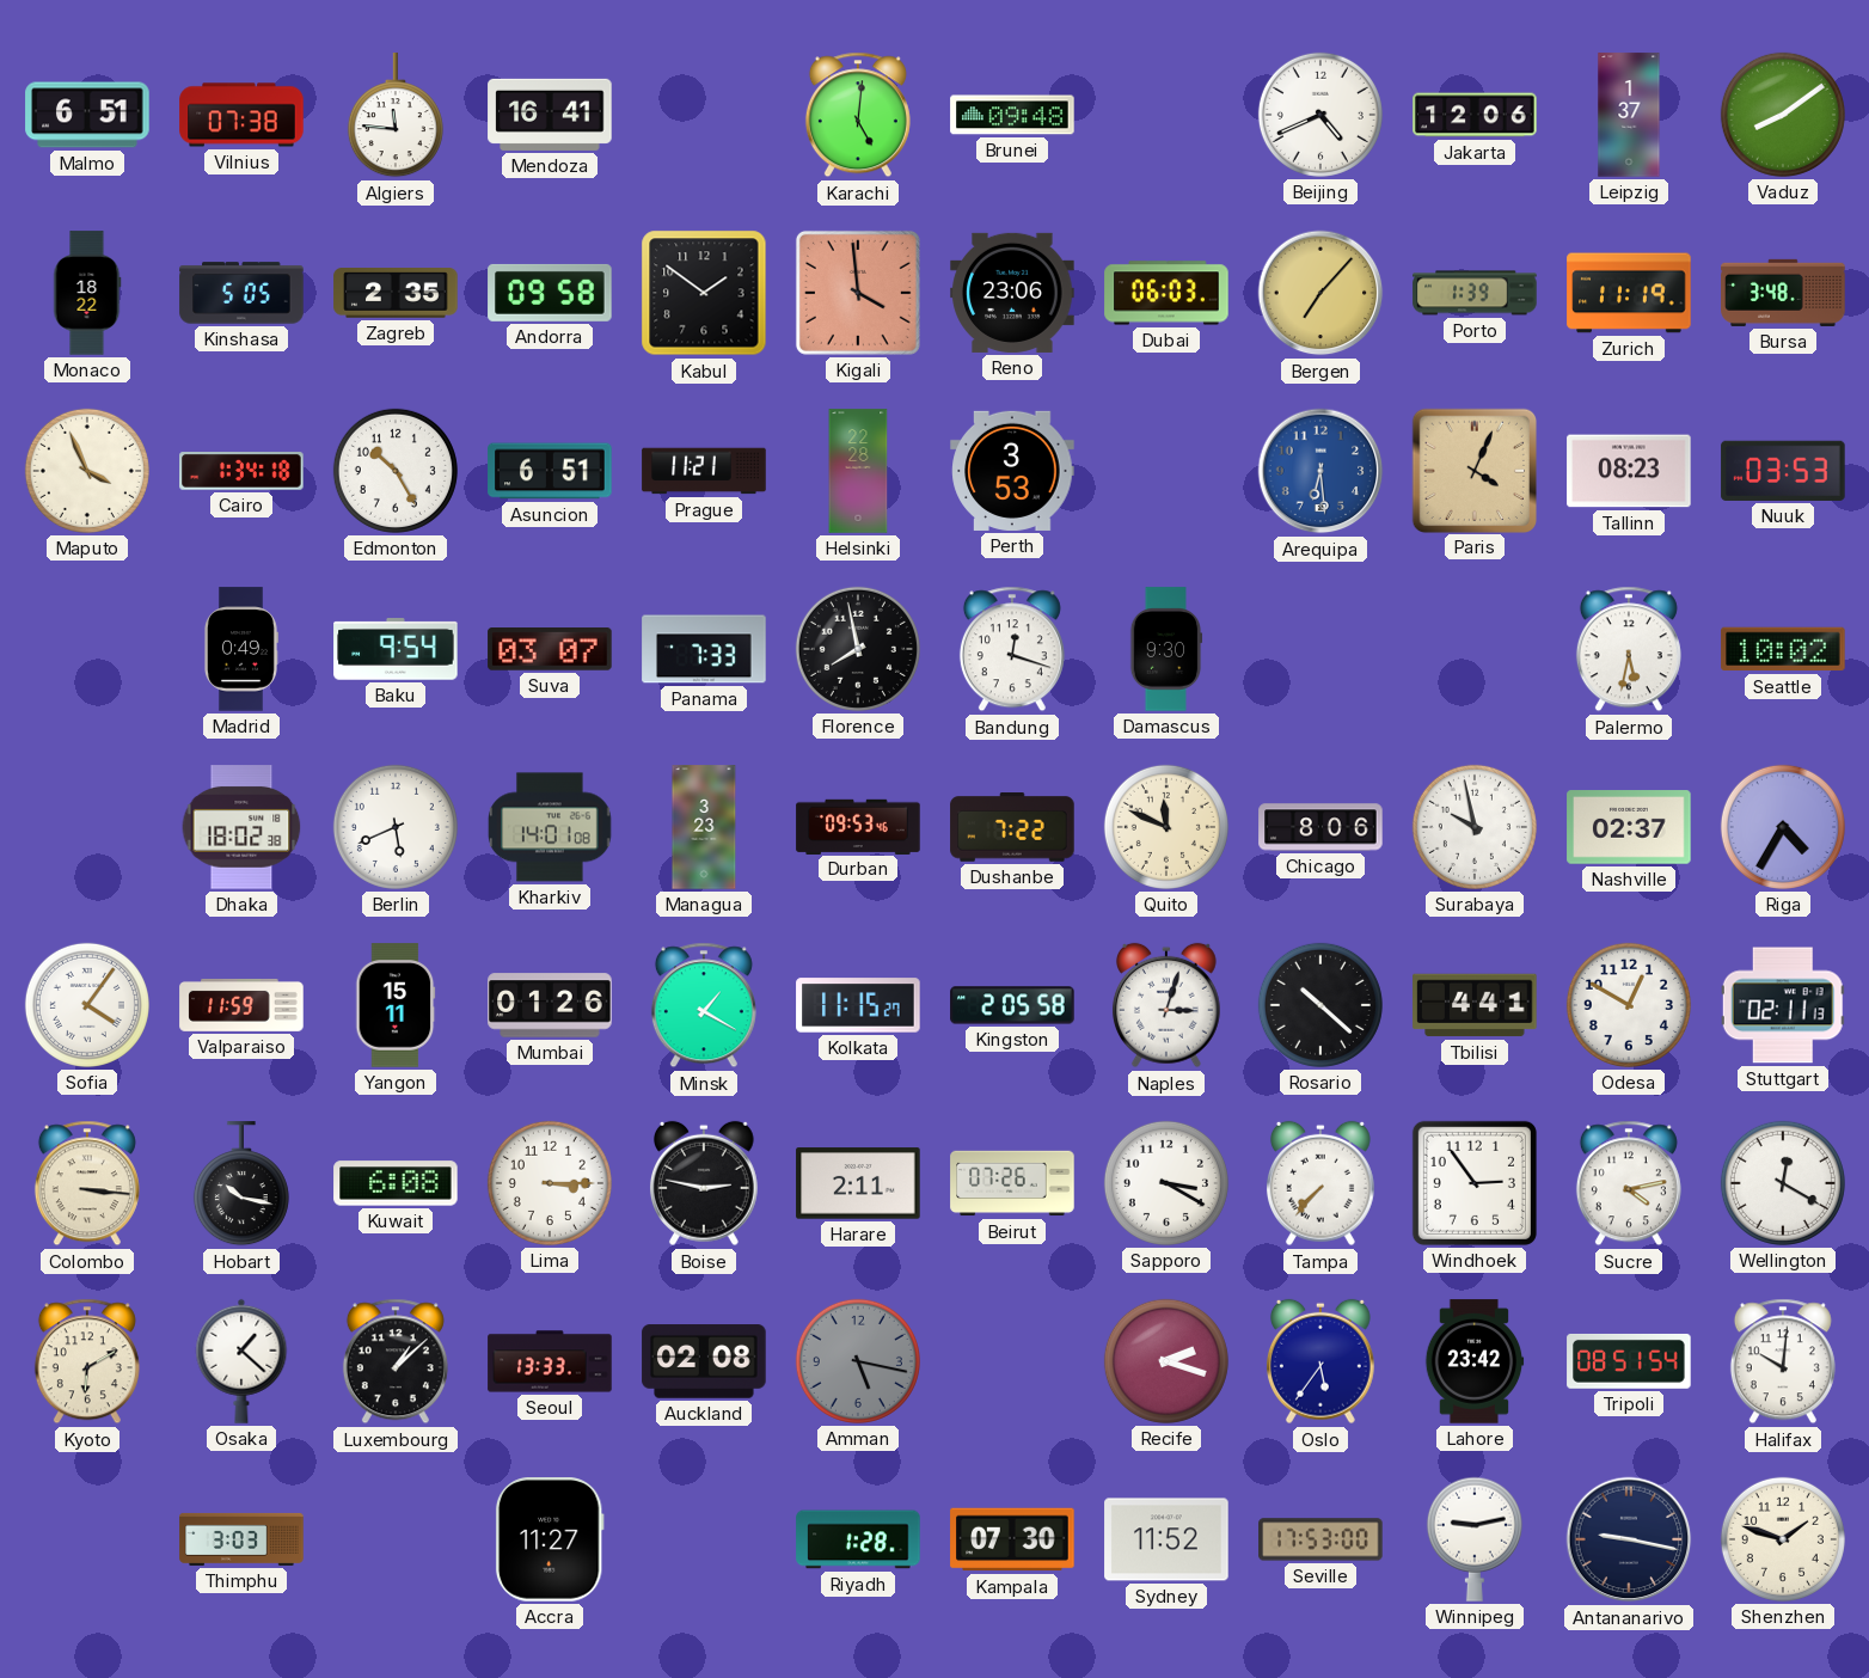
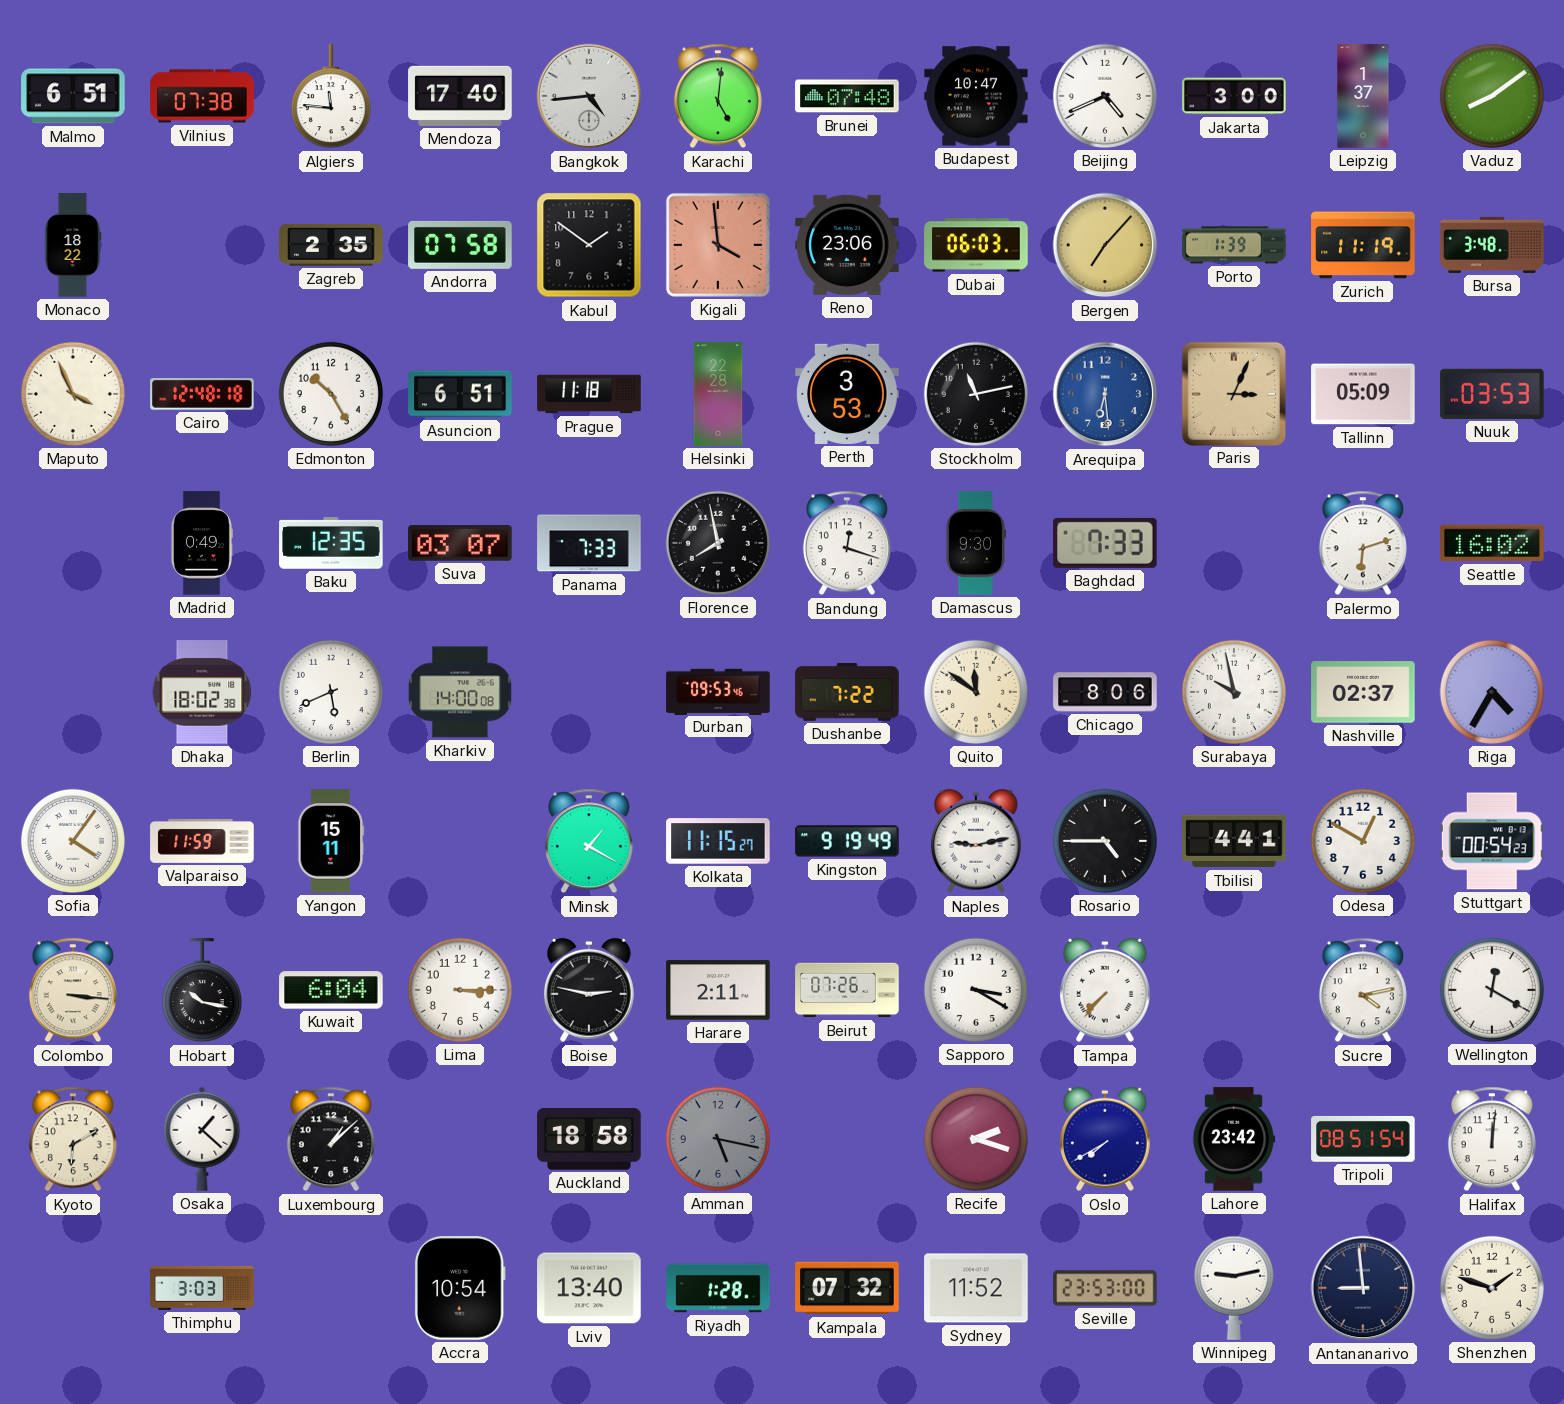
Mendoza: 16:41 -> 17:40 (460, 96)
Bangkok: none -> 4:44 (589, 96)
Brunei: 09:48 -> 07:48 (847, 96)
Budapest: none -> 10:47 (976, 96)
Jakarta: 12:06 -> 3:00 (1234, 96)
Kinshasa: 5:05 -> none (241, 293)
Andorra: 09:58 -> 07:58 (460, 245)
Cairo: 1:34 -> 12:48 (202, 394)
Prague: 11:21 -> 11:18 (589, 394)
Stockholm: none -> 11:13 (976, 394)
Paris: 4:04 -> 3:04 (1233, 393)
Tallinn: 08:23 -> 05:09 (1363, 394)
Baku: 9:54 -> 12:35 (331, 543)
Baghdad: none -> 7:33 (1105, 543)
Palermo: 5:32 -> 6:12 (1363, 543)
Seattle: 10:02 -> 16:02 (1492, 543)
Kharkiv: 14:01 -> 14:00 (460, 692)
Managua: 3:23 -> none (704, 827)
Quito: 11:49 -> 11:51 (976, 692)
Mumbai: 01:26 -> none (550, 1005)
Kingston: 2:05 -> 9:19 (847, 841)
Naples: 3:03 -> 9:13 (976, 841)
Rosario: 10:22 -> 4:45 (1105, 841)
Stuttgart: 02:11 -> 00:54 (1492, 841)
Kuwait: 6:08 -> 6:04 (331, 990)
Windhoek: 2:54 -> none (1475, 1183)
Seoul: 13:33 -> none (550, 1361)
Auckland: 02:08 -> 18:58 (589, 1139)
Oslo: 5:36 -> 7:40 (1105, 1139)
Halifax: 10:01 -> 12:01 (1492, 1139)
Accra: 11:27 -> 10:54 (460, 1288)
Lviv: none -> 13:40 (589, 1288)
Kampala: 07:30 -> 07:32 (847, 1288)
Seville: 17:53 -> 23:53 (1105, 1288)
Antananarivo: 9:17 -> 8:59 (1363, 1288)
